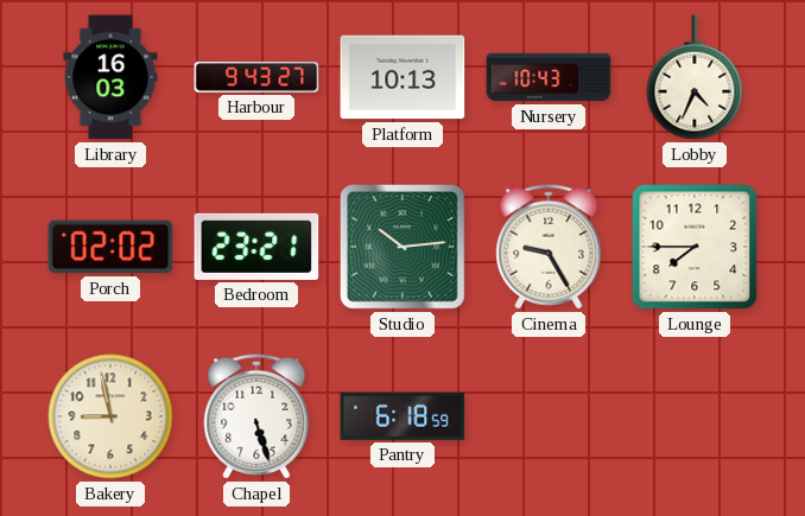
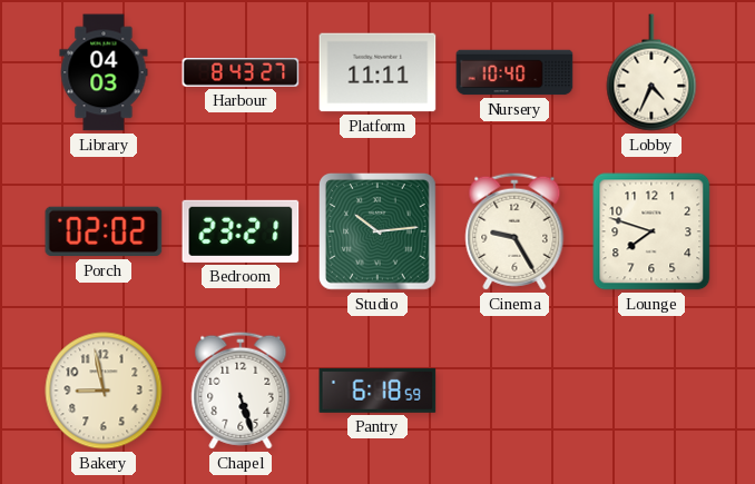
Library: 16:03 -> 04:03 (104, 72)
Harbour: 9:43 -> 8:43 (241, 72)
Platform: 10:13 -> 11:11 (377, 72)
Nursery: 10:43 -> 10:40 (514, 72)
Lounge: 7:45 -> 7:48 (651, 231)
